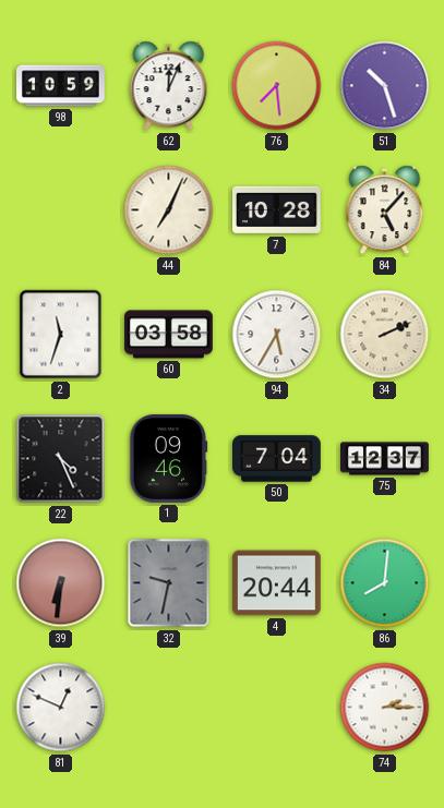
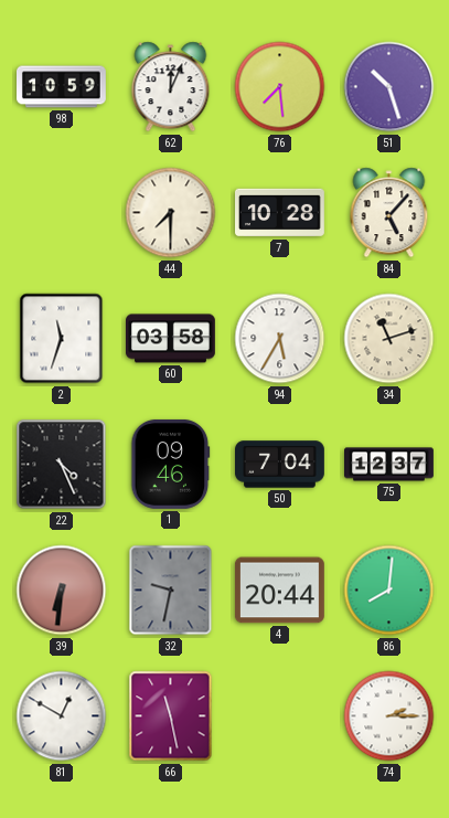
44: 7:04 -> 7:30 (171, 213)
34: 2:11 -> 11:12 (389, 339)
81: 12:49 -> 12:50 (62, 716)
66: none -> 11:28 (171, 716)
